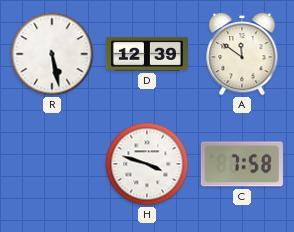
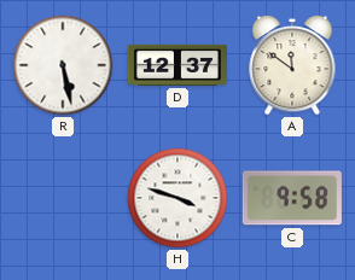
D: 12:39 -> 12:37 (177, 65)
C: 7:58 -> 9:58 (292, 198)
